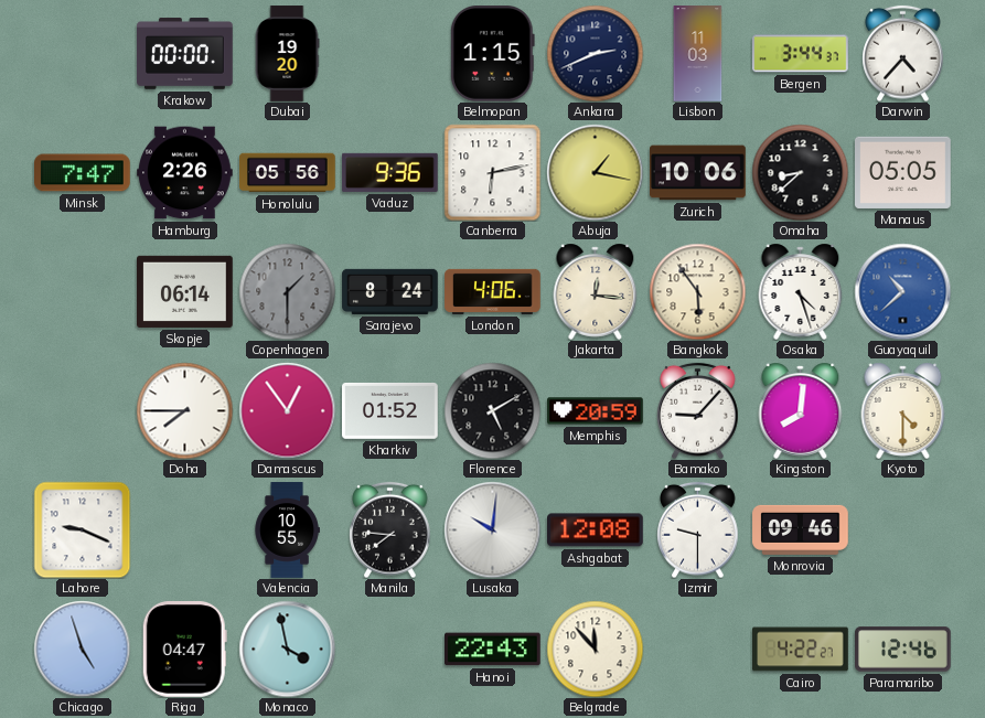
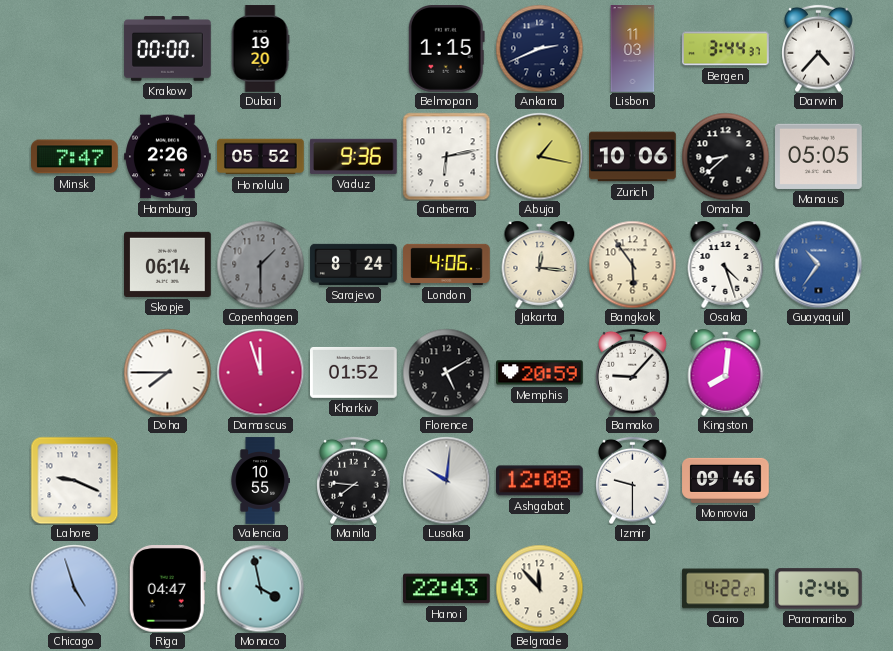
Honolulu: 05:56 -> 05:52 (261, 157)
Guayaquil: 10:38 -> 10:36 (818, 264)
Damascus: 12:54 -> 11:57 (260, 372)
Kyoto: 4:30 -> none (903, 410)
